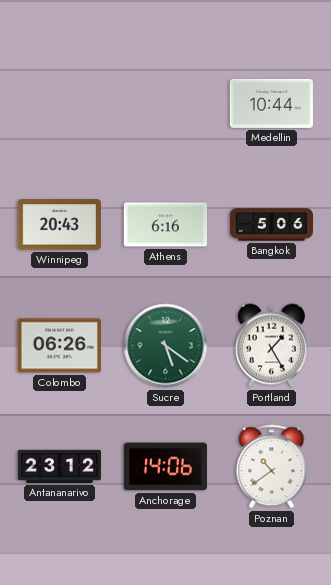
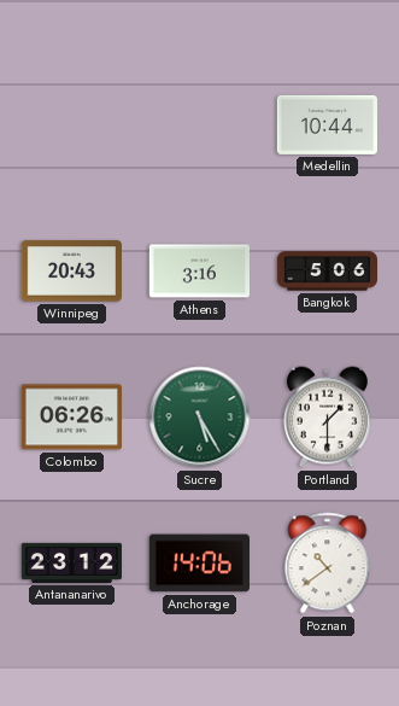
Athens: 6:16 -> 3:16 (199, 272)
Sucre: 5:21 -> 5:25 (200, 418)
Portland: 1:25 -> 1:30 (327, 418)
